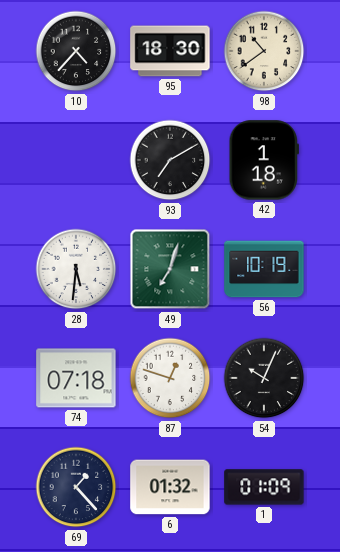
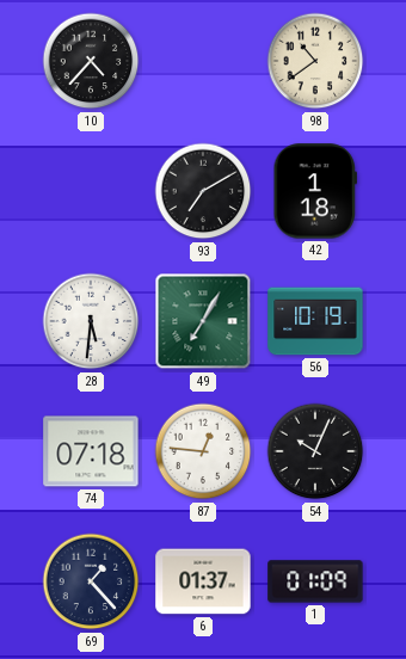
95: 18:30 -> none (170, 51)
49: 7:03 -> 7:05 (203, 321)
87: 12:48 -> 12:46 (203, 451)
6: 01:32 -> 01:37 (203, 581)
